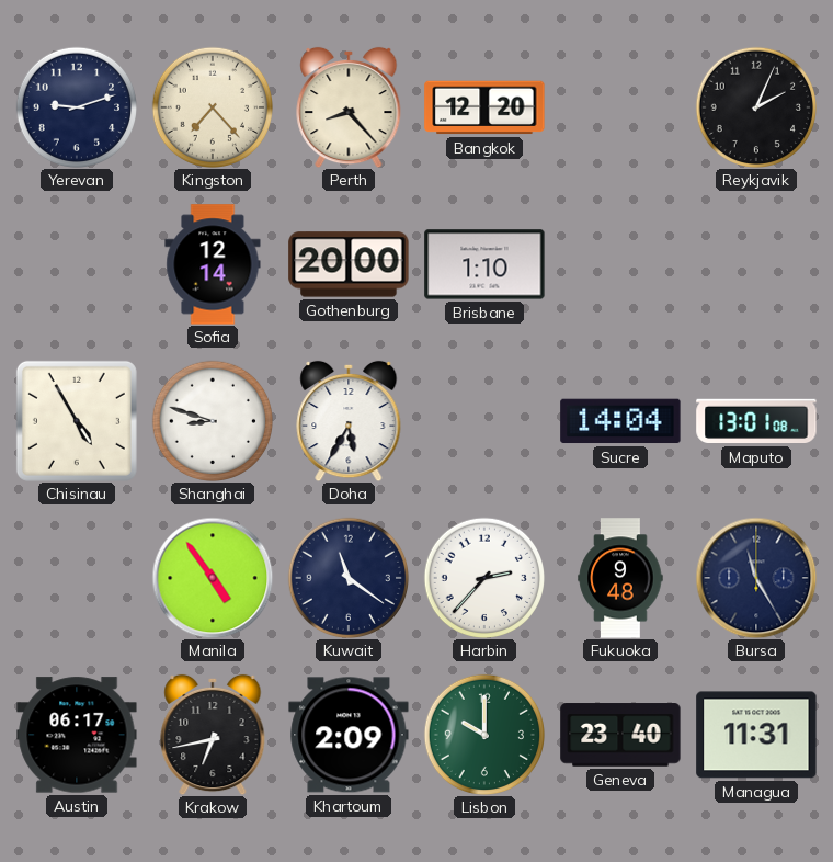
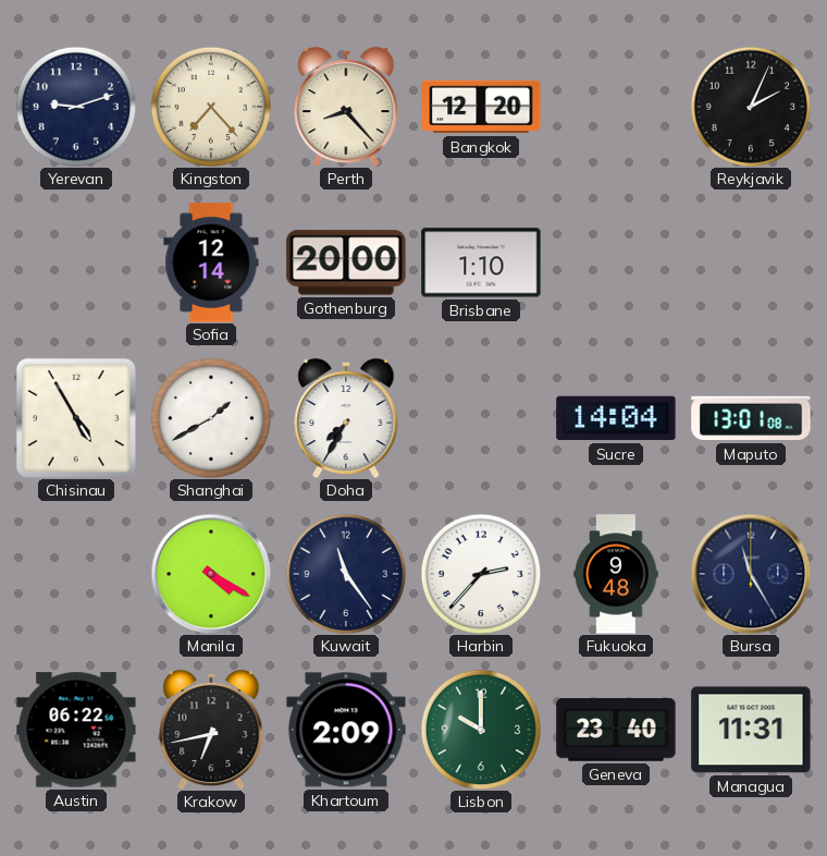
Shanghai: 8:48 -> 1:40 (210, 417)
Doha: 5:35 -> 7:35 (346, 418)
Manila: 4:54 -> 4:20 (211, 574)
Kuwait: 11:21 -> 11:24 (345, 573)
Austin: 06:17 -> 06:22 (76, 730)
